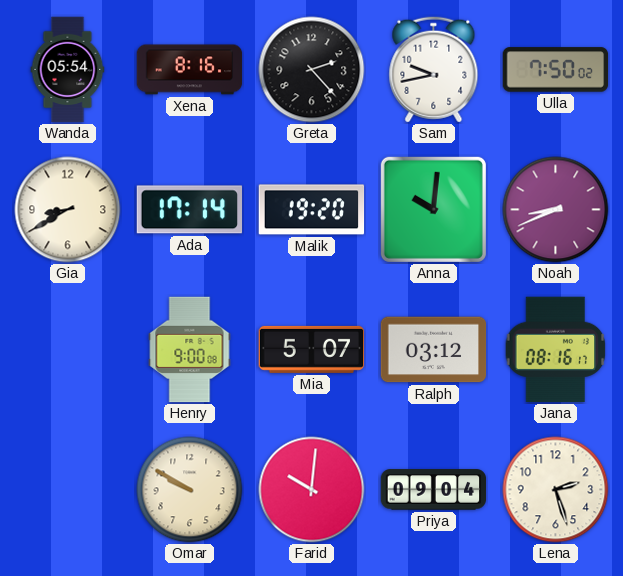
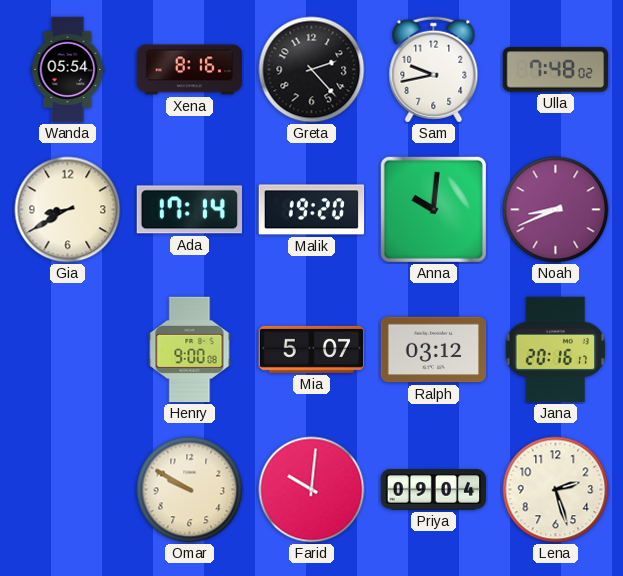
Ulla: 7:50 -> 7:48 (556, 70)
Jana: 08:16 -> 20:16 (556, 350)
